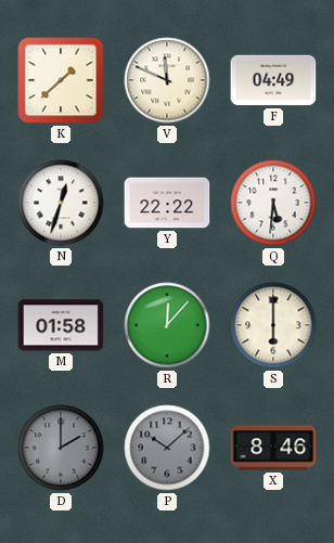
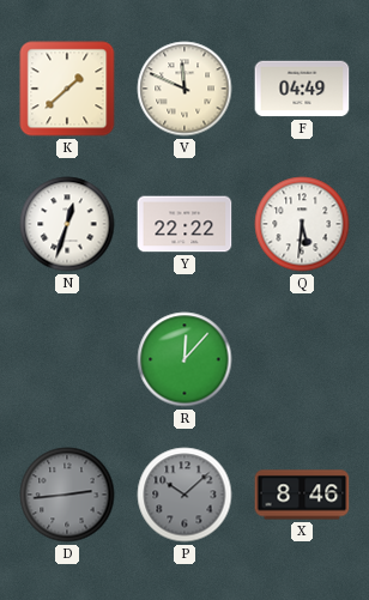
M: 01:58 -> none (61, 325)
S: 6:00 -> none (273, 325)
D: 2:00 -> 2:44 (67, 495)
